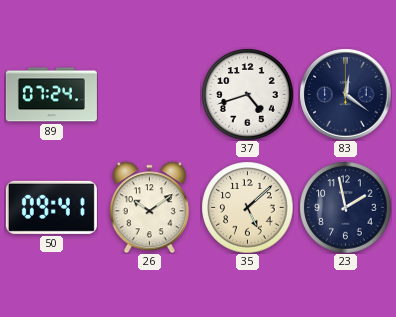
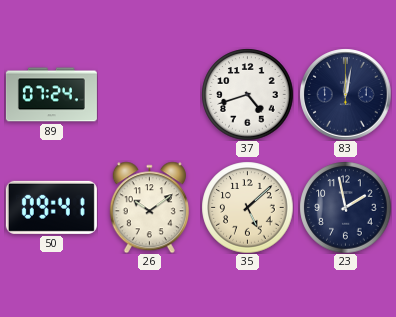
83: 12:21 -> 12:02 (345, 94)
